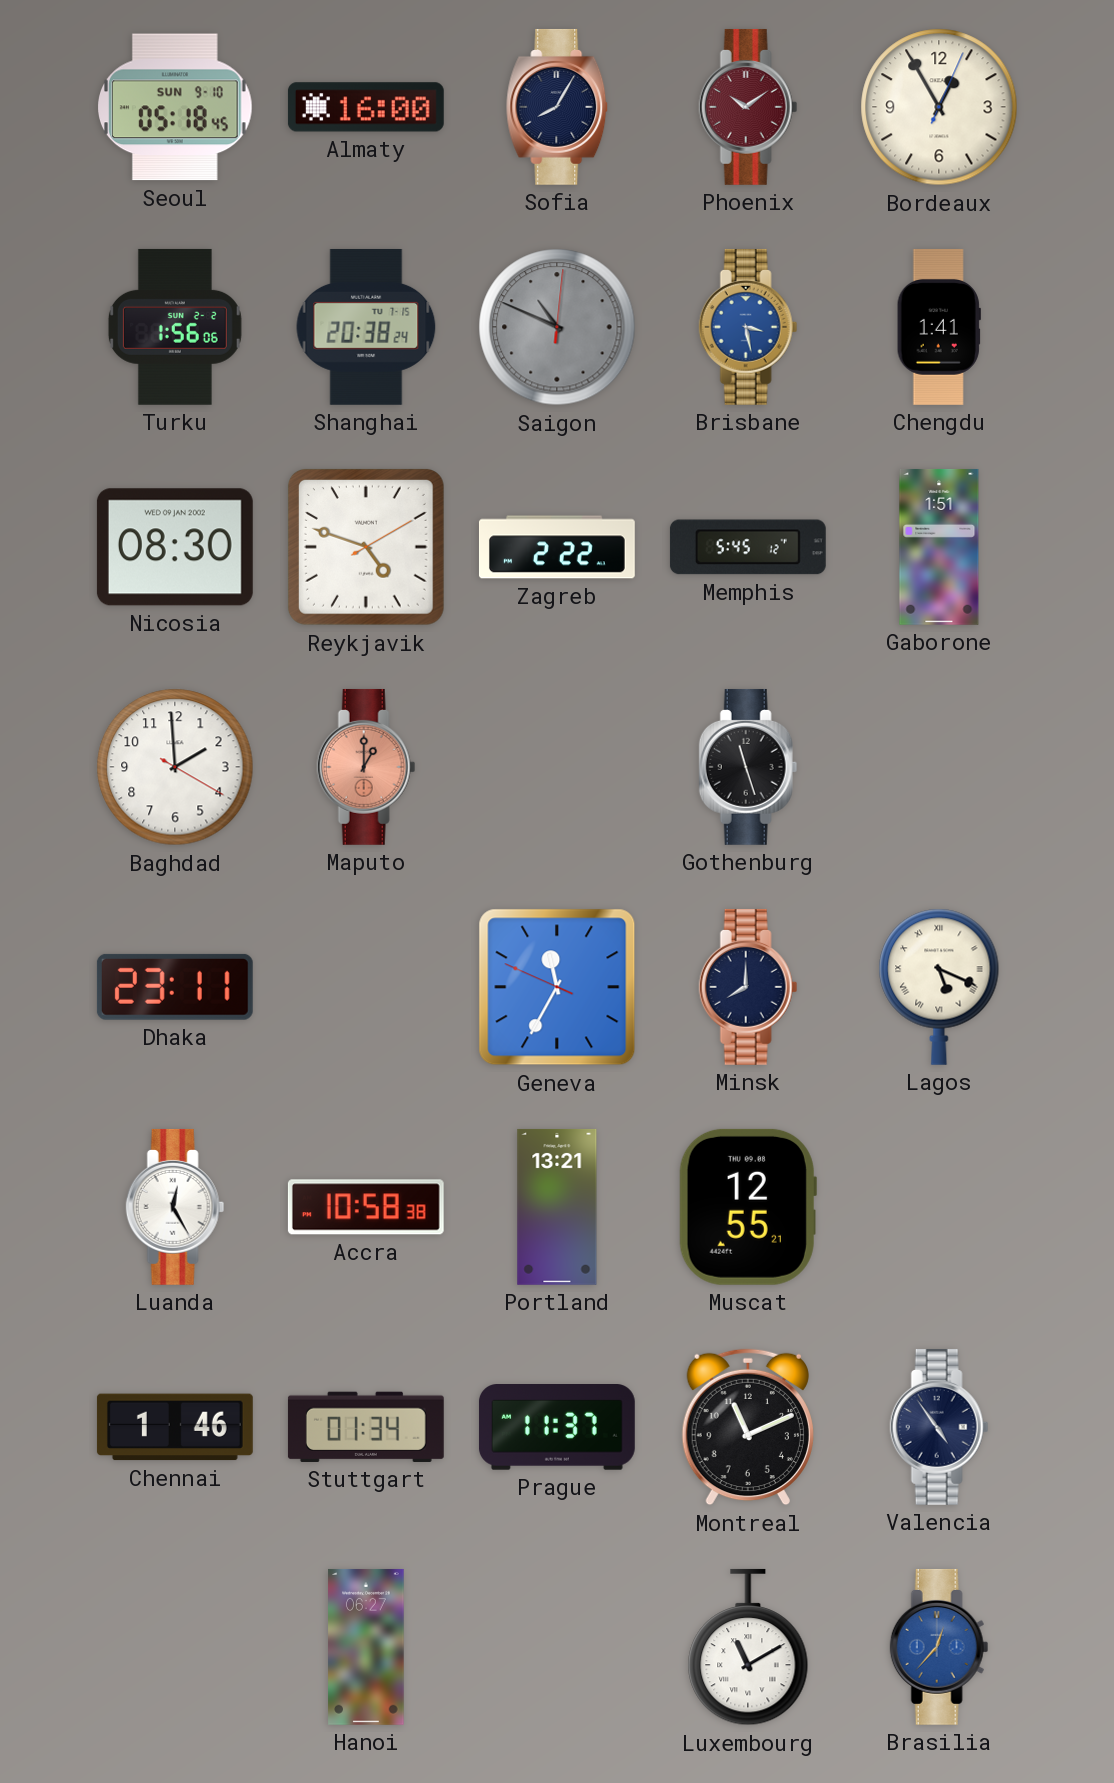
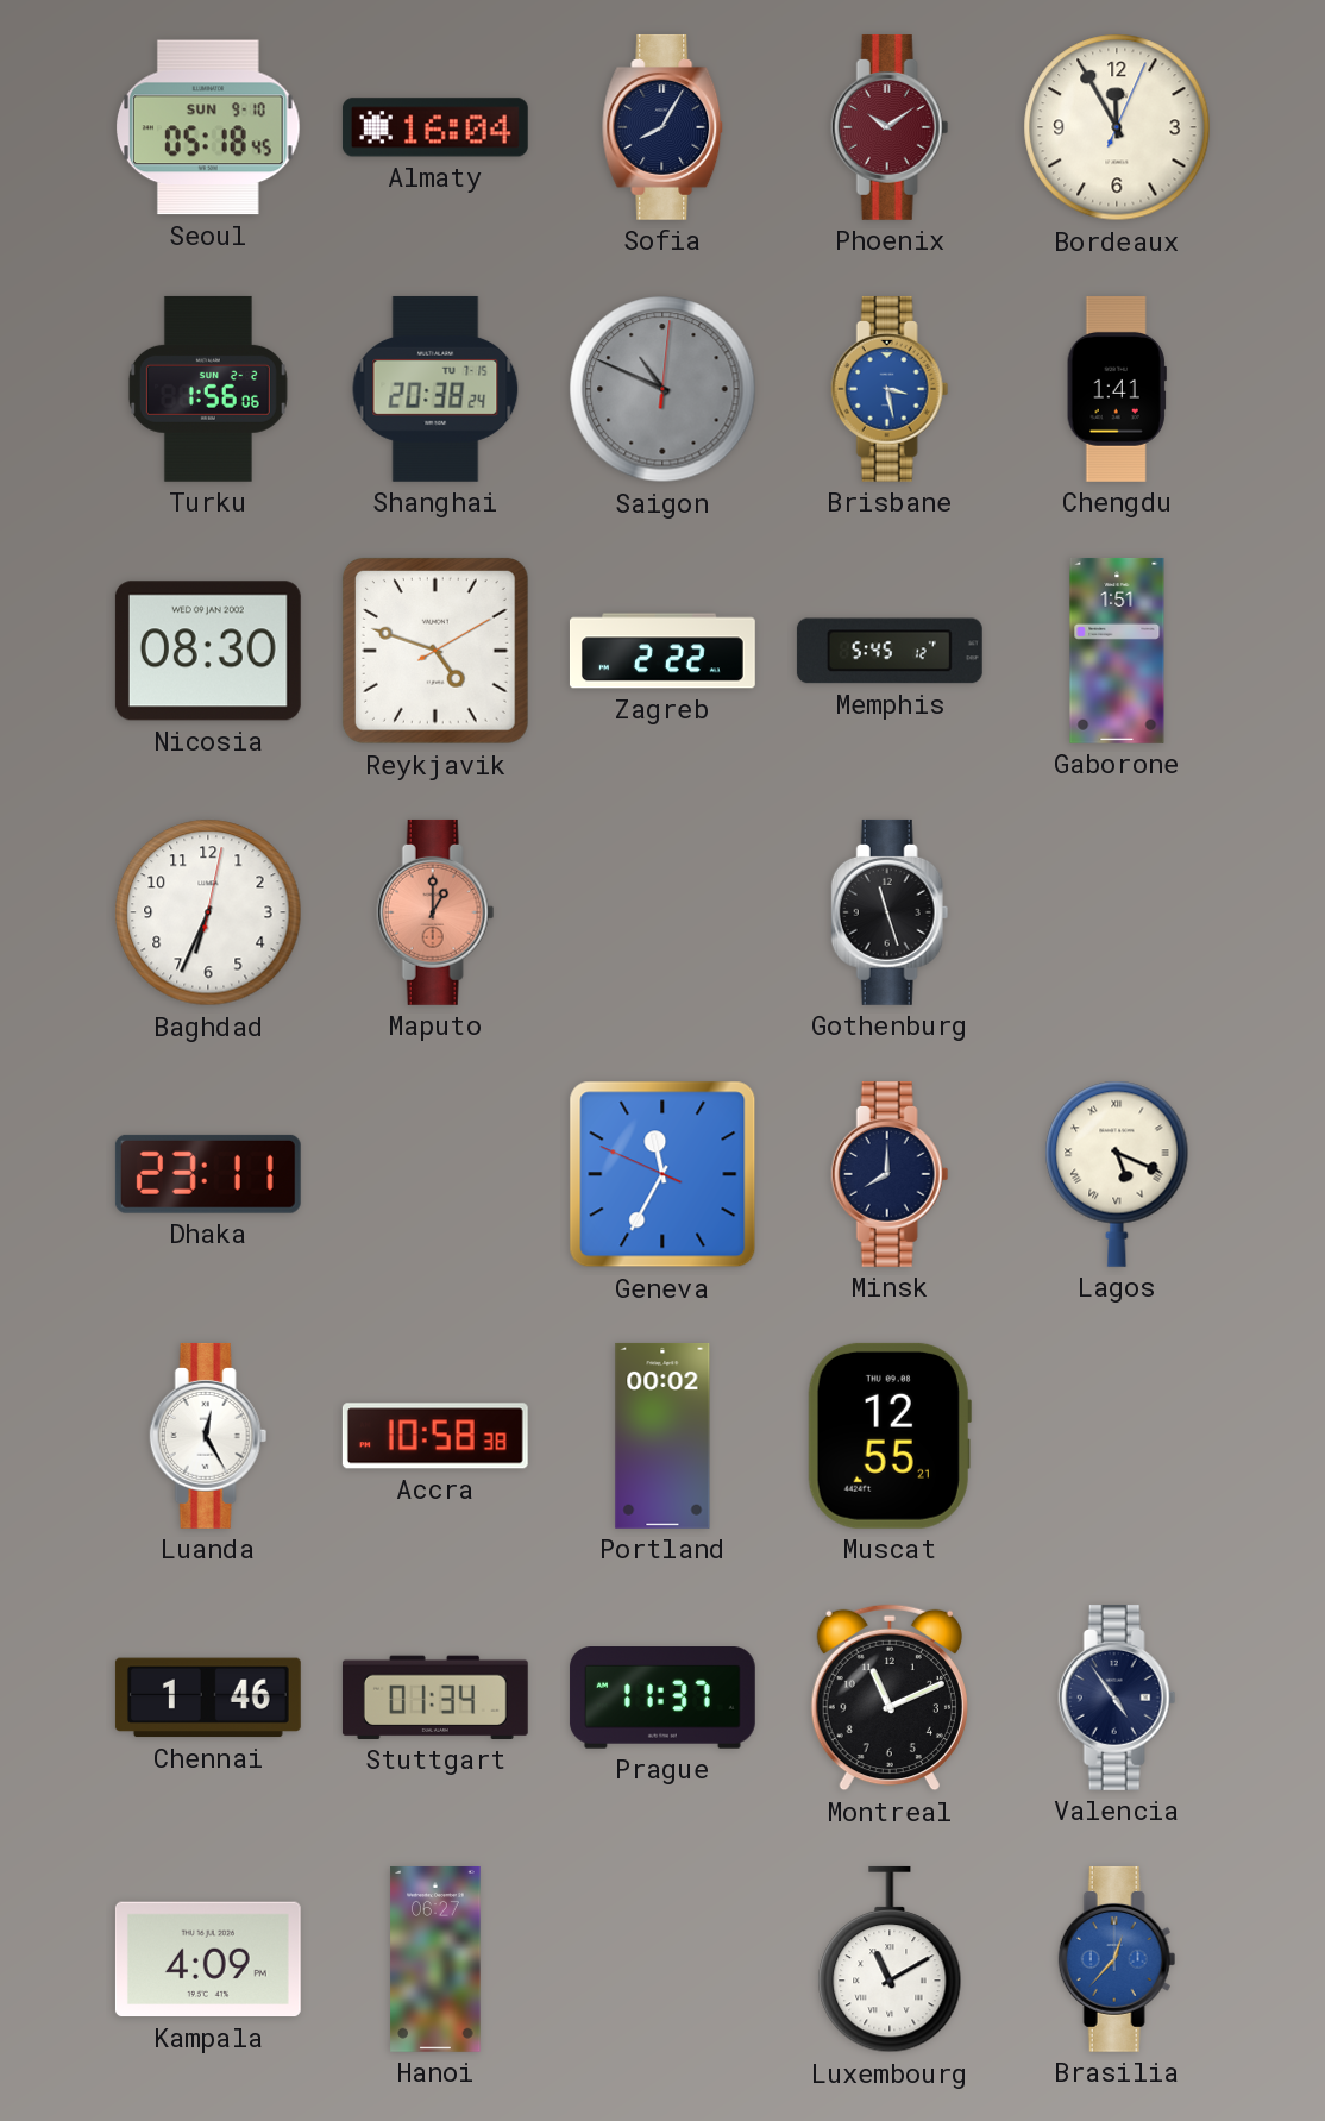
Almaty: 16:00 -> 16:04 (435, 127)
Bordeaux: 12:55 -> 11:55 (1117, 127)
Baghdad: 1:59 -> 6:34 (208, 912)
Portland: 13:21 -> 00:02 (662, 1436)
Kampala: none -> 4:09 (208, 1959)
